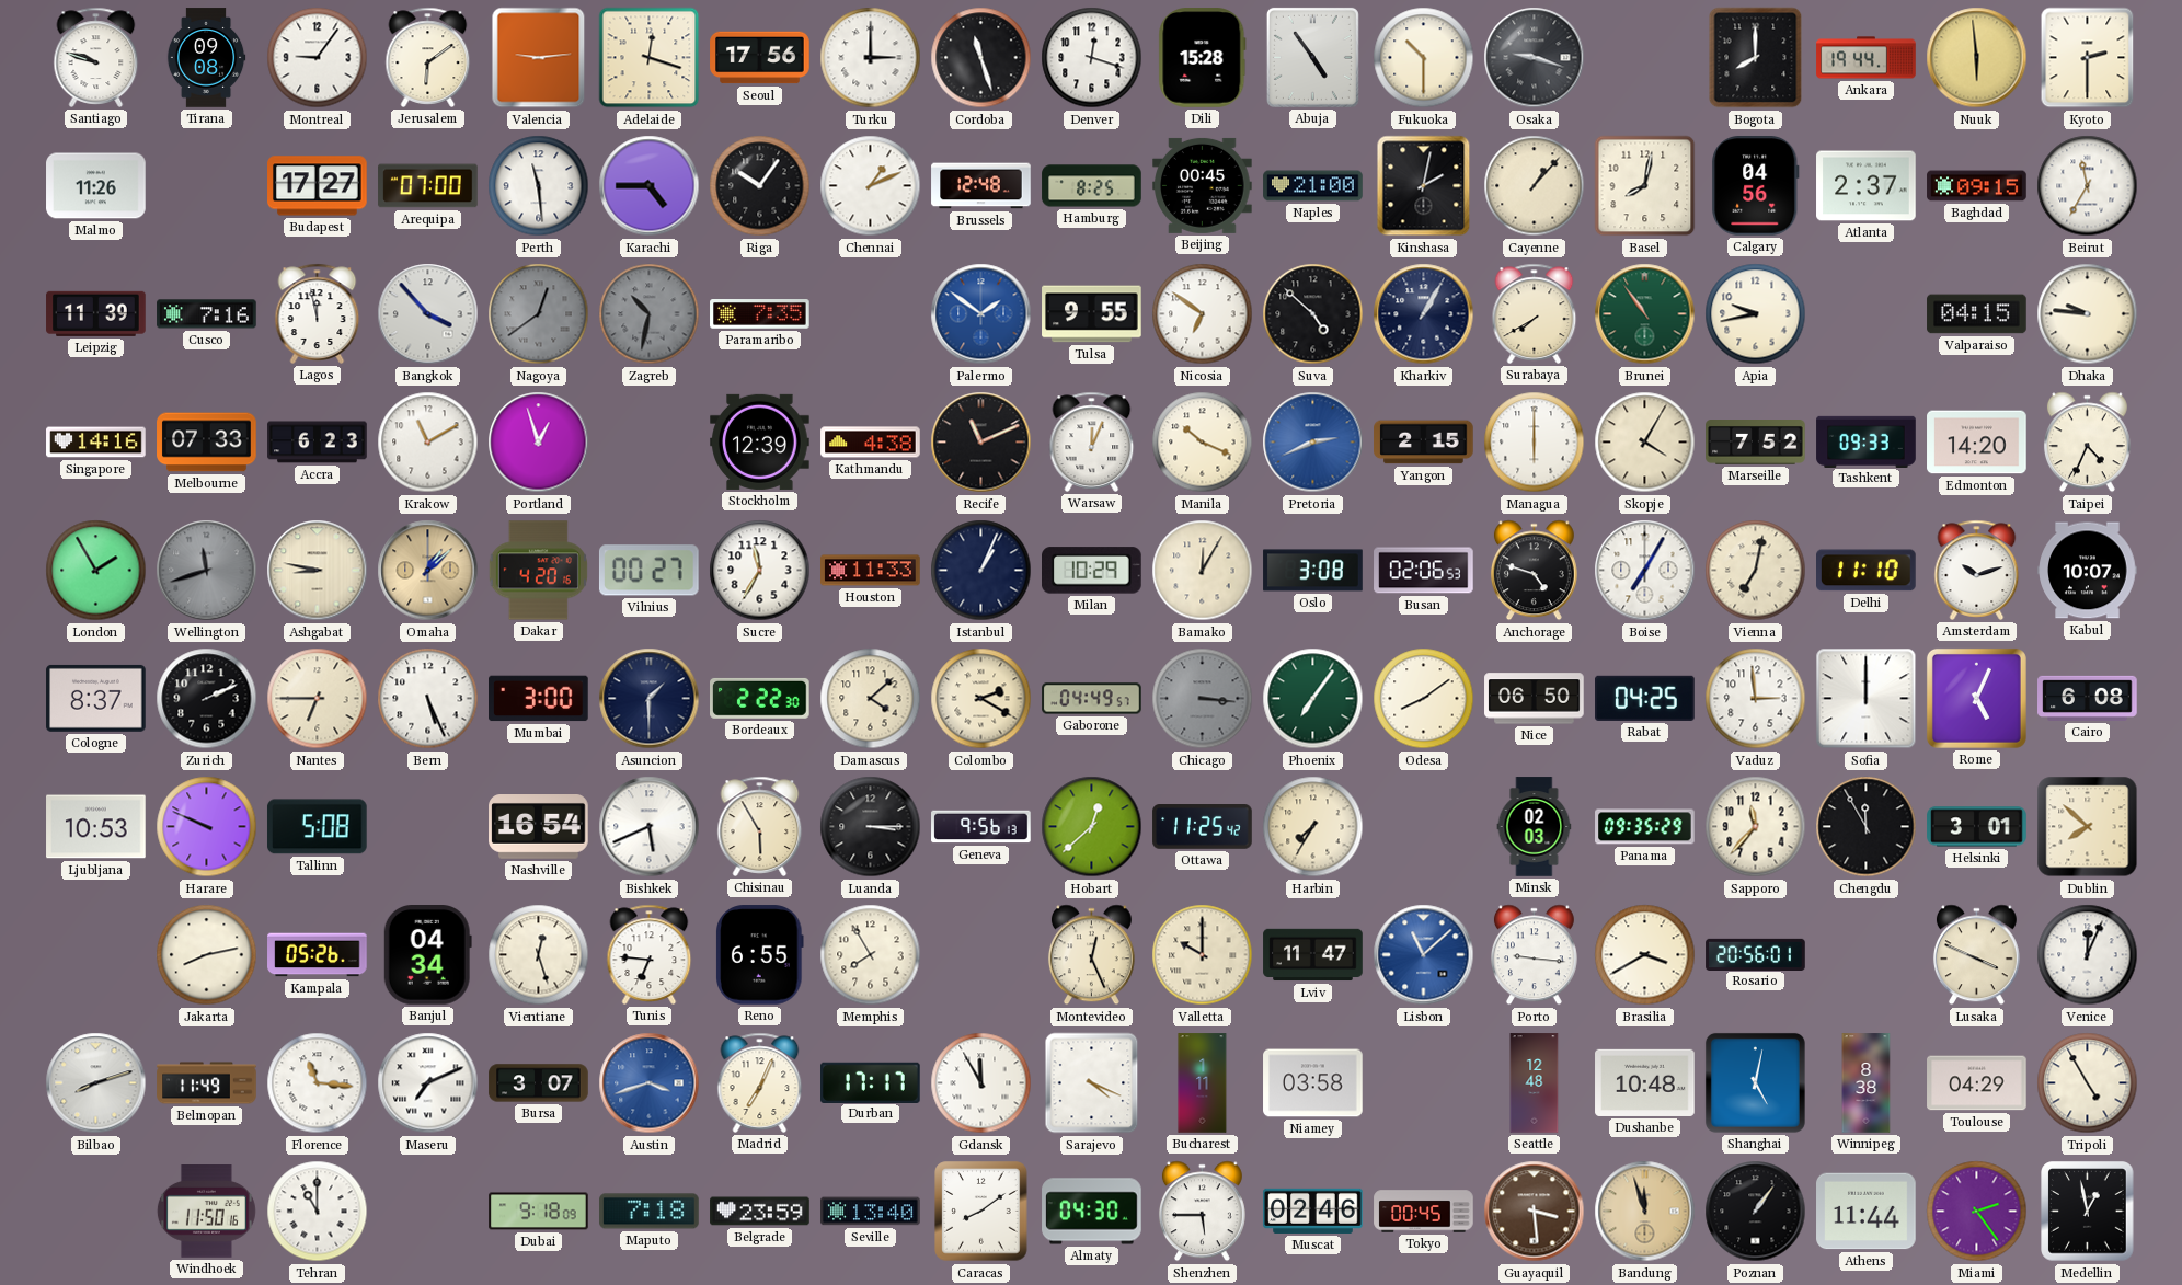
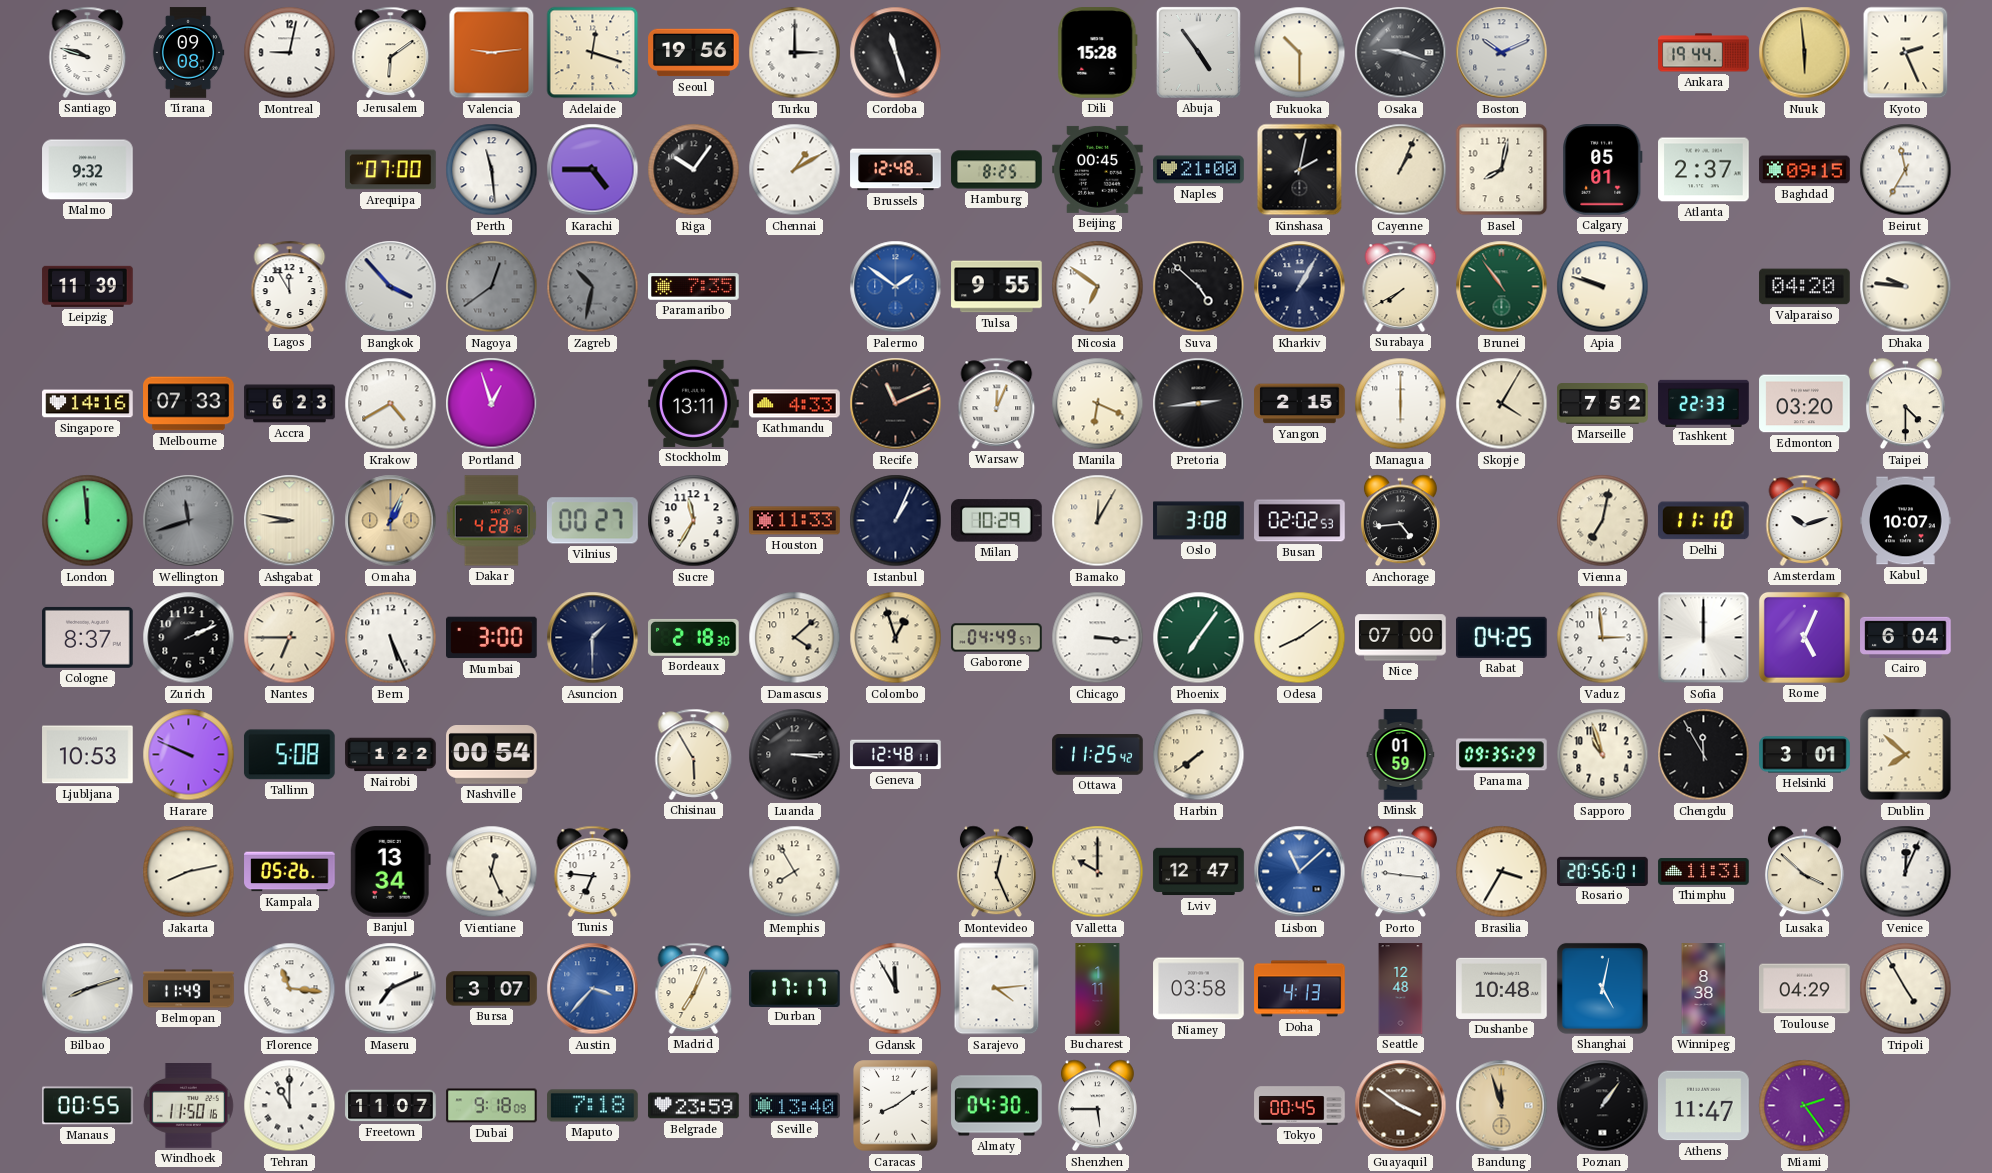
Montreal: 9:06 -> 9:02 (290, 53)
Seoul: 17:56 -> 19:56 (694, 53)
Denver: 12:18 -> none (1092, 58)
Boston: none -> 10:11 (1502, 53)
Bogota: 8:00 -> none (1756, 58)
Kyoto: 2:30 -> 2:26 (1906, 53)
Malmo: 11:26 -> 9:32 (88, 170)
Budapest: 17:27 -> none (318, 186)
Chennai: 1:11 -> 1:10 (795, 170)
Cayenne: 1:07 -> 1:04 (1401, 170)
Calgary: 04:56 -> 05:01 (1603, 170)
Cusco: 7:16 -> none (207, 314)
Lagos: 11:58 -> 11:55 (290, 286)
Apia: 9:43 -> 9:48 (1603, 287)
Valparaiso: 04:15 -> 04:20 (1805, 287)
Krakow: 11:10 -> 4:40 (391, 404)
Stockholm: 12:39 -> 13:11 (694, 403)
Kathmandu: 4:38 -> 4:33 (795, 404)
Manila: 10:19 -> 6:19 (1098, 404)
Pretoria: 2:41 -> 2:44 (1199, 404)
Pretoria dial: blue -> black (1199, 404)
Tashkent: 09:33 -> 22:33 (1704, 403)
Edmonton: 14:20 -> 03:20 (1805, 404)
Taipei: 4:34 -> 4:30 (1905, 404)
London: 1:55 -> 11:59 (88, 521)
Omaha: 1:08 -> 1:04 (391, 521)
Dakar: 4:20 -> 4:28 (491, 521)
Busan: 02:06 -> 02:02 (1300, 521)
Anchorage: 4:48 -> 4:44 (1400, 521)
Boise: 7:05 -> none (1645, 571)
Bordeaux: 2:22 -> 2:18 (694, 637)
Colombo: 2:20 -> 12:57 (896, 638)
Chicago dial: grey -> white (1098, 638)
Nice: 06:50 -> 07:00 (1401, 638)
Cairo: 6:08 -> 6:04 (1906, 637)
Nairobi: none -> 1:22 (391, 755)
Nashville: 16:54 -> 00:54 (492, 755)
Bishkek: 5:41 -> none (650, 827)
Geneva: 9:56 -> 12:48 (896, 755)
Hobart: 12:38 -> none (1092, 827)
Harbin: 7:35 -> 7:39 (1199, 755)
Minsk: 02:03 -> 01:59 (1401, 755)
Sapporo: 11:37 -> 10:57 (1603, 755)
Banjul: 04:34 -> 13:34 (390, 872)
Vientiane: 12:27 -> 12:26 (492, 872)
Reno: 6:55 -> none (760, 955)
Lviv: 11:47 -> 12:47 (1199, 872)
Brasilia: 3:40 -> 3:35 (1502, 872)
Thimphu: none -> 11:31 (1704, 872)
Lusaka: 3:49 -> 3:52 (1804, 872)
Austin: 3:42 -> 3:37 (593, 989)
Sarajevo: 4:19 -> 4:14 (997, 989)
Doha: none -> 4:13 (1300, 989)
Manaus: none -> 00:55 (88, 1106)
Freetown: none -> 11:07 (391, 1106)
Muscat: 02:46 -> none (1313, 1211)
Guayaquil: 3:29 -> 3:51 (1401, 1106)
Athens: 11:44 -> 11:47 (1704, 1106)
Medellin: 12:58 -> none (2088, 1212)
